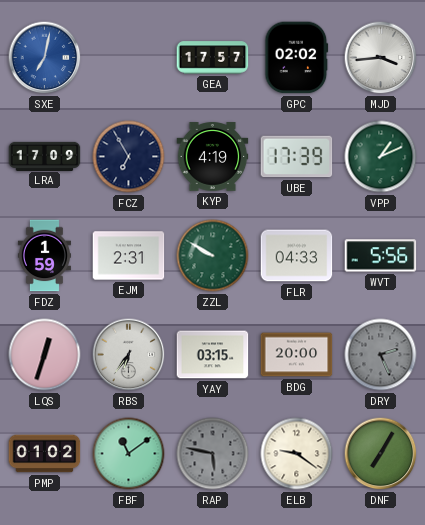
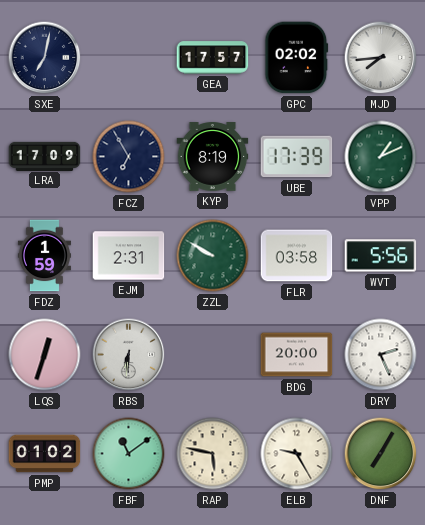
SXE dial: blue -> navy (45, 58)
MJD: 3:44 -> 7:44 (381, 58)
KYP: 4:19 -> 8:19 (213, 157)
FLR: 04:33 -> 03:58 (297, 256)
RBS: 6:36 -> 6:31 (129, 355)
YAY: 03:15 -> none (213, 355)
DRY dial: grey -> white (381, 355)
RAP dial: grey -> cream (213, 454)
ELB: 9:21 -> 9:25 (297, 454)
